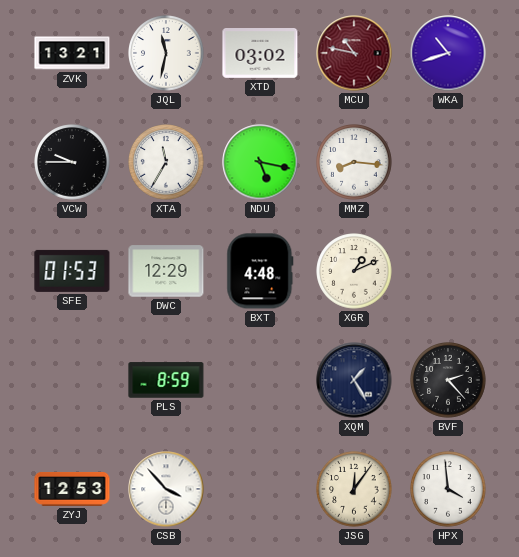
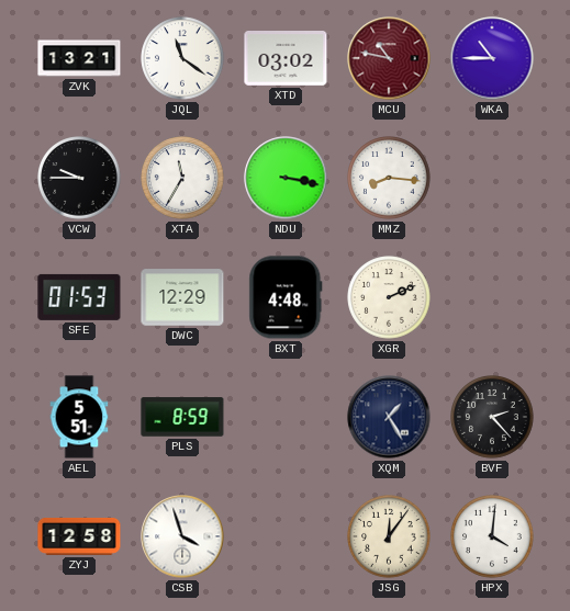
JQL: 11:32 -> 11:21 (182, 58)
WKA: 10:42 -> 10:45 (492, 58)
NDU: 5:17 -> 3:17 (286, 178)
XGR: 1:11 -> 2:11 (389, 297)
AEL: none -> 5:51 (79, 417)
ZYJ: 12:53 -> 12:58 (79, 536)
CSB: 3:53 -> 3:57 (182, 536)
HPX: 3:59 -> 4:01 (492, 536)
